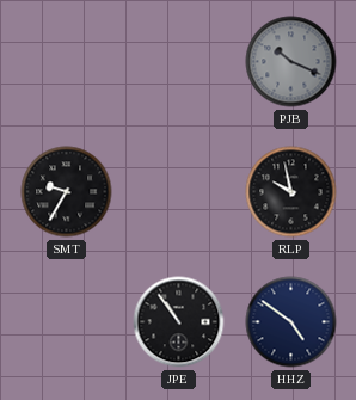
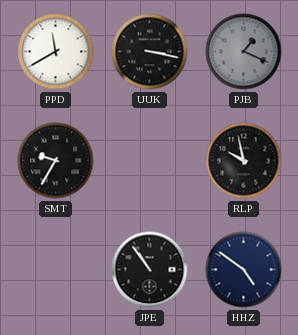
PPD: none -> 11:40 (56, 52)
UUK: none -> 3:17 (150, 52)
PJB: 10:19 -> 1:19 (244, 52)
